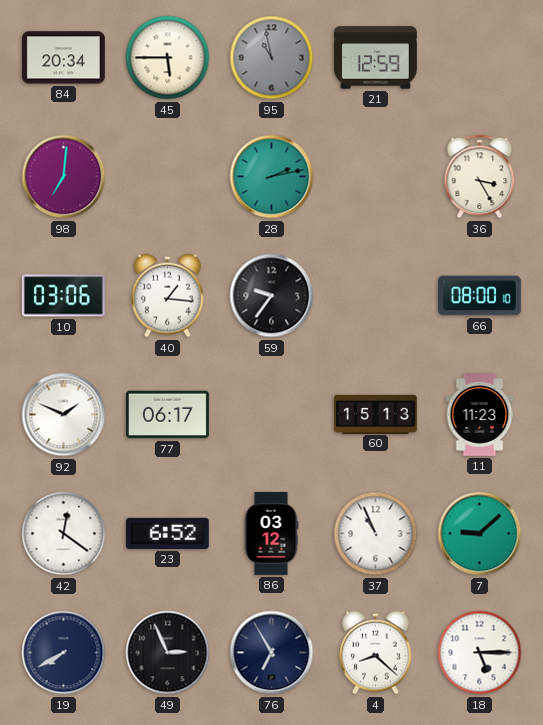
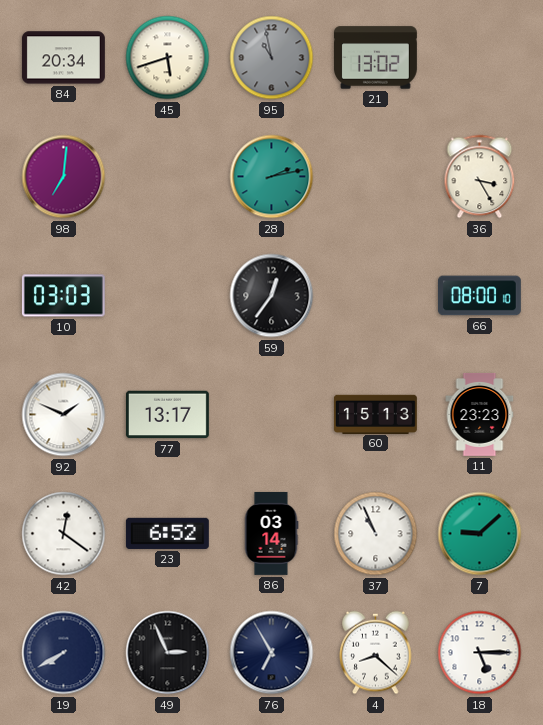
45: 5:45 -> 5:42 (168, 58)
21: 12:59 -> 13:02 (375, 58)
10: 03:06 -> 03:03 (63, 296)
40: 1:16 -> none (168, 296)
59: 9:36 -> 12:36 (272, 296)
77: 06:17 -> 13:17 (167, 415)
11: 11:23 -> 23:23 (480, 414)
86: 03:12 -> 03:14 (271, 533)
